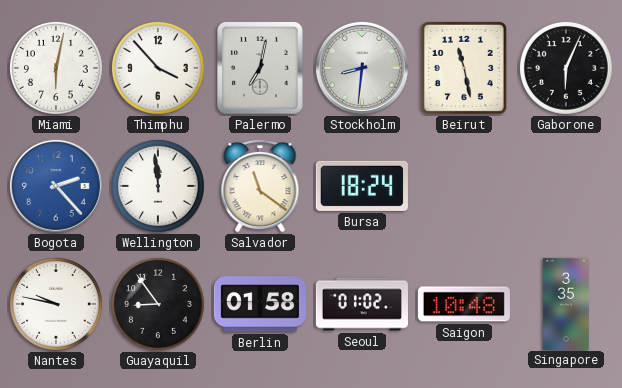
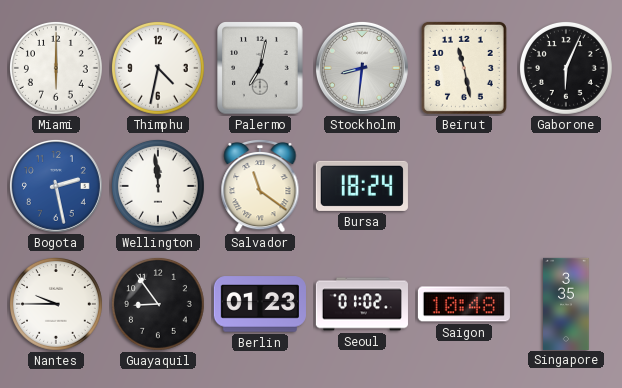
Miami: 6:02 -> 6:00 (56, 68)
Thimphu: 3:53 -> 4:32 (158, 68)
Bogota: 2:23 -> 2:28 (56, 186)
Nantes: 9:47 -> 9:45 (56, 304)
Berlin: 01:58 -> 01:23 (260, 304)
